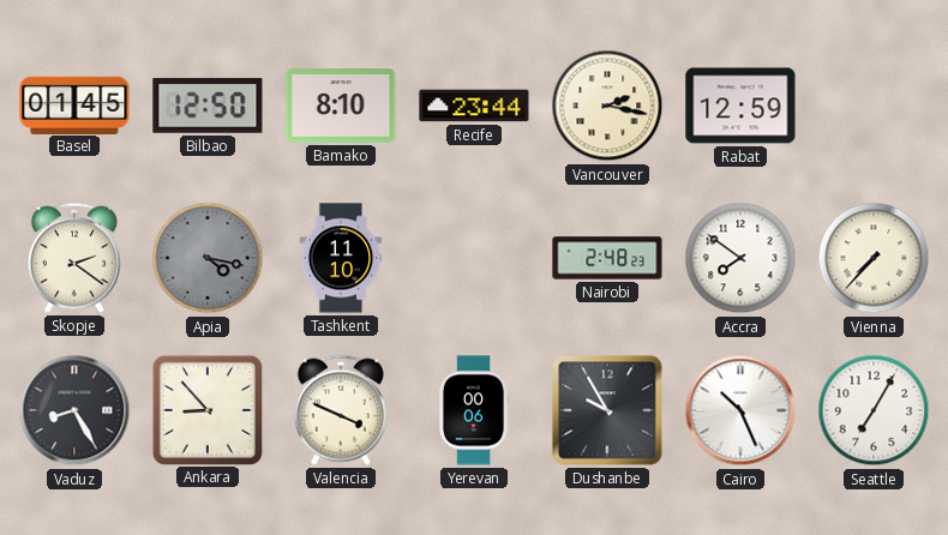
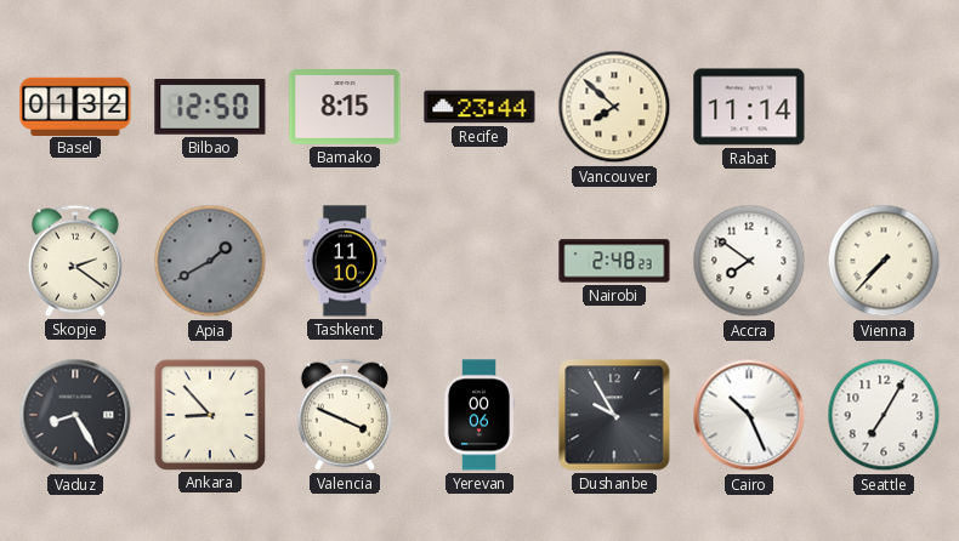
Basel: 01:45 -> 01:32 (75, 106)
Bamako: 8:10 -> 8:15 (345, 107)
Vancouver: 2:17 -> 7:52 (614, 107)
Rabat: 12:59 -> 11:14 (749, 107)
Apia: 4:17 -> 1:40 (210, 261)
